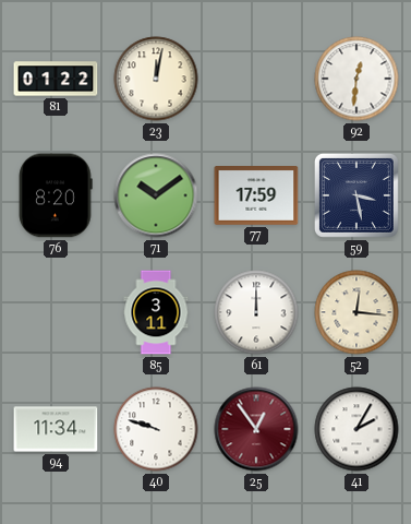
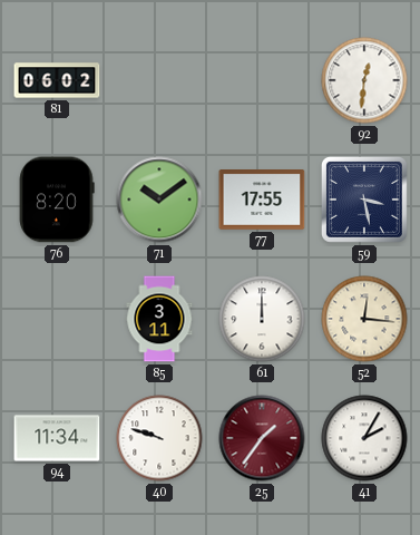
81: 01:22 -> 06:02 (57, 80)
23: 12:02 -> none (156, 79)
77: 17:59 -> 17:55 (262, 201)
25: 12:54 -> 1:36 (262, 438)
